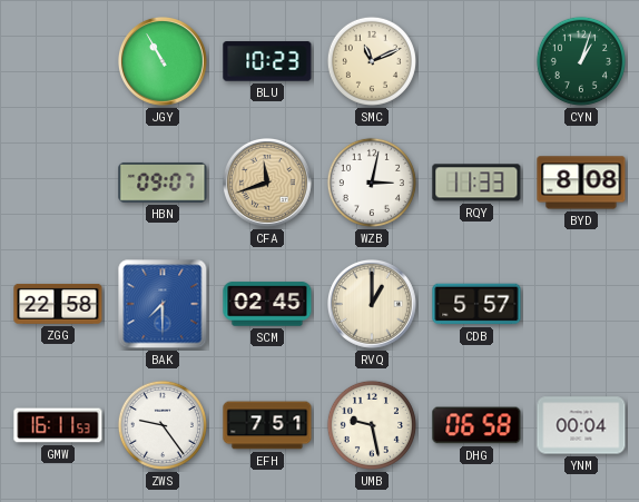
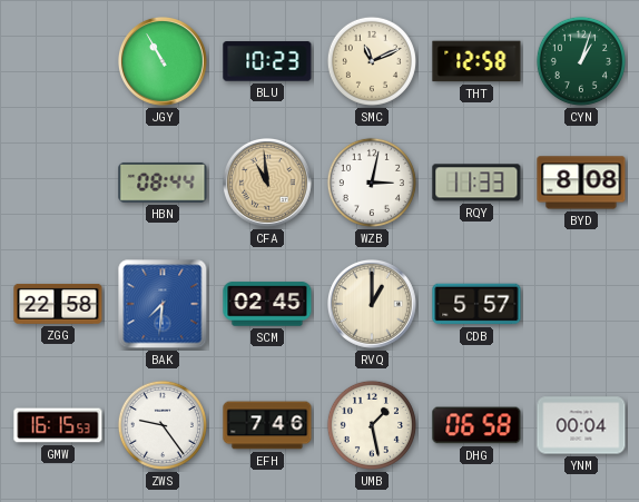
THT: none -> 12:58 (476, 61)
HBN: 09:07 -> 08:44 (163, 183)
CFA: 11:42 -> 10:59 (268, 184)
BAK: 7:30 -> 7:31 (163, 304)
GMW: 16:11 -> 16:15 (58, 425)
EFH: 7:51 -> 7:46 (267, 425)
UMB: 9:28 -> 1:28 (372, 425)
